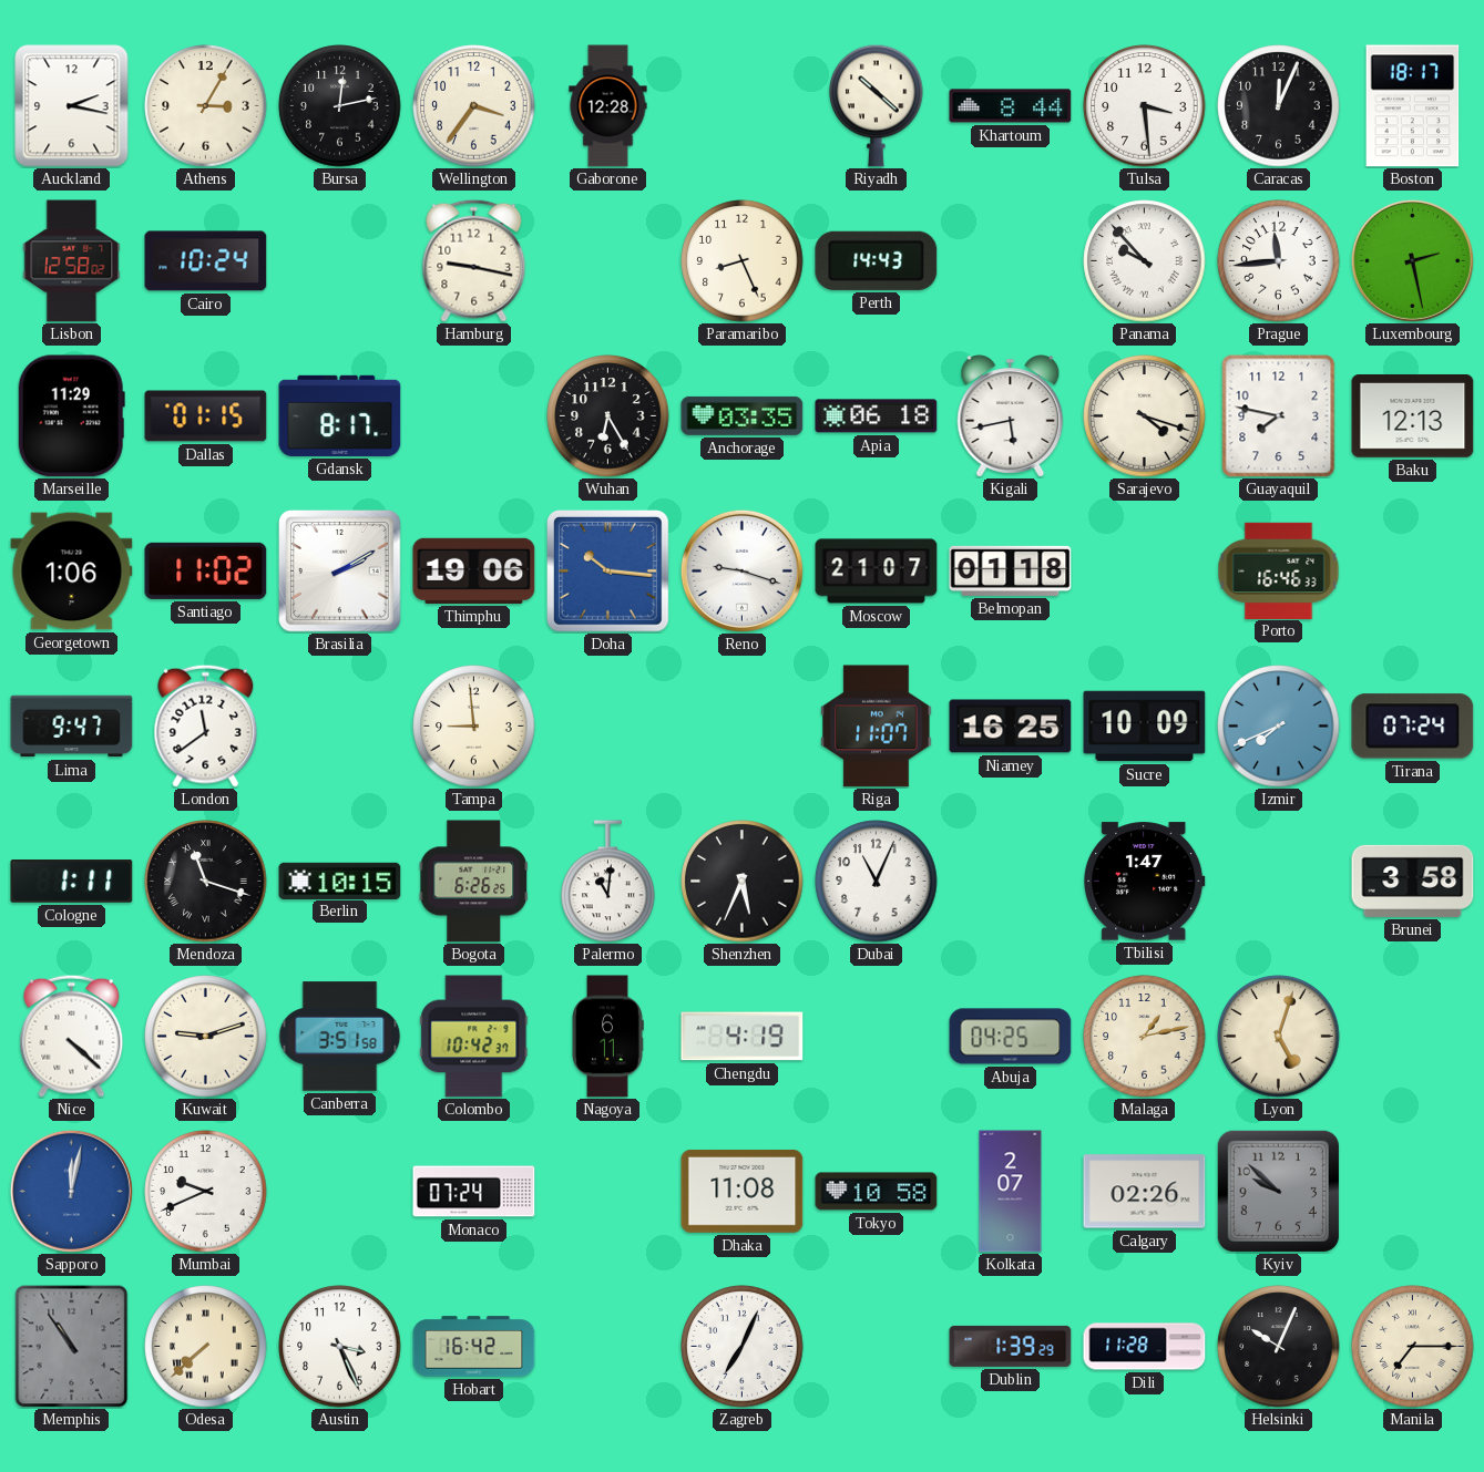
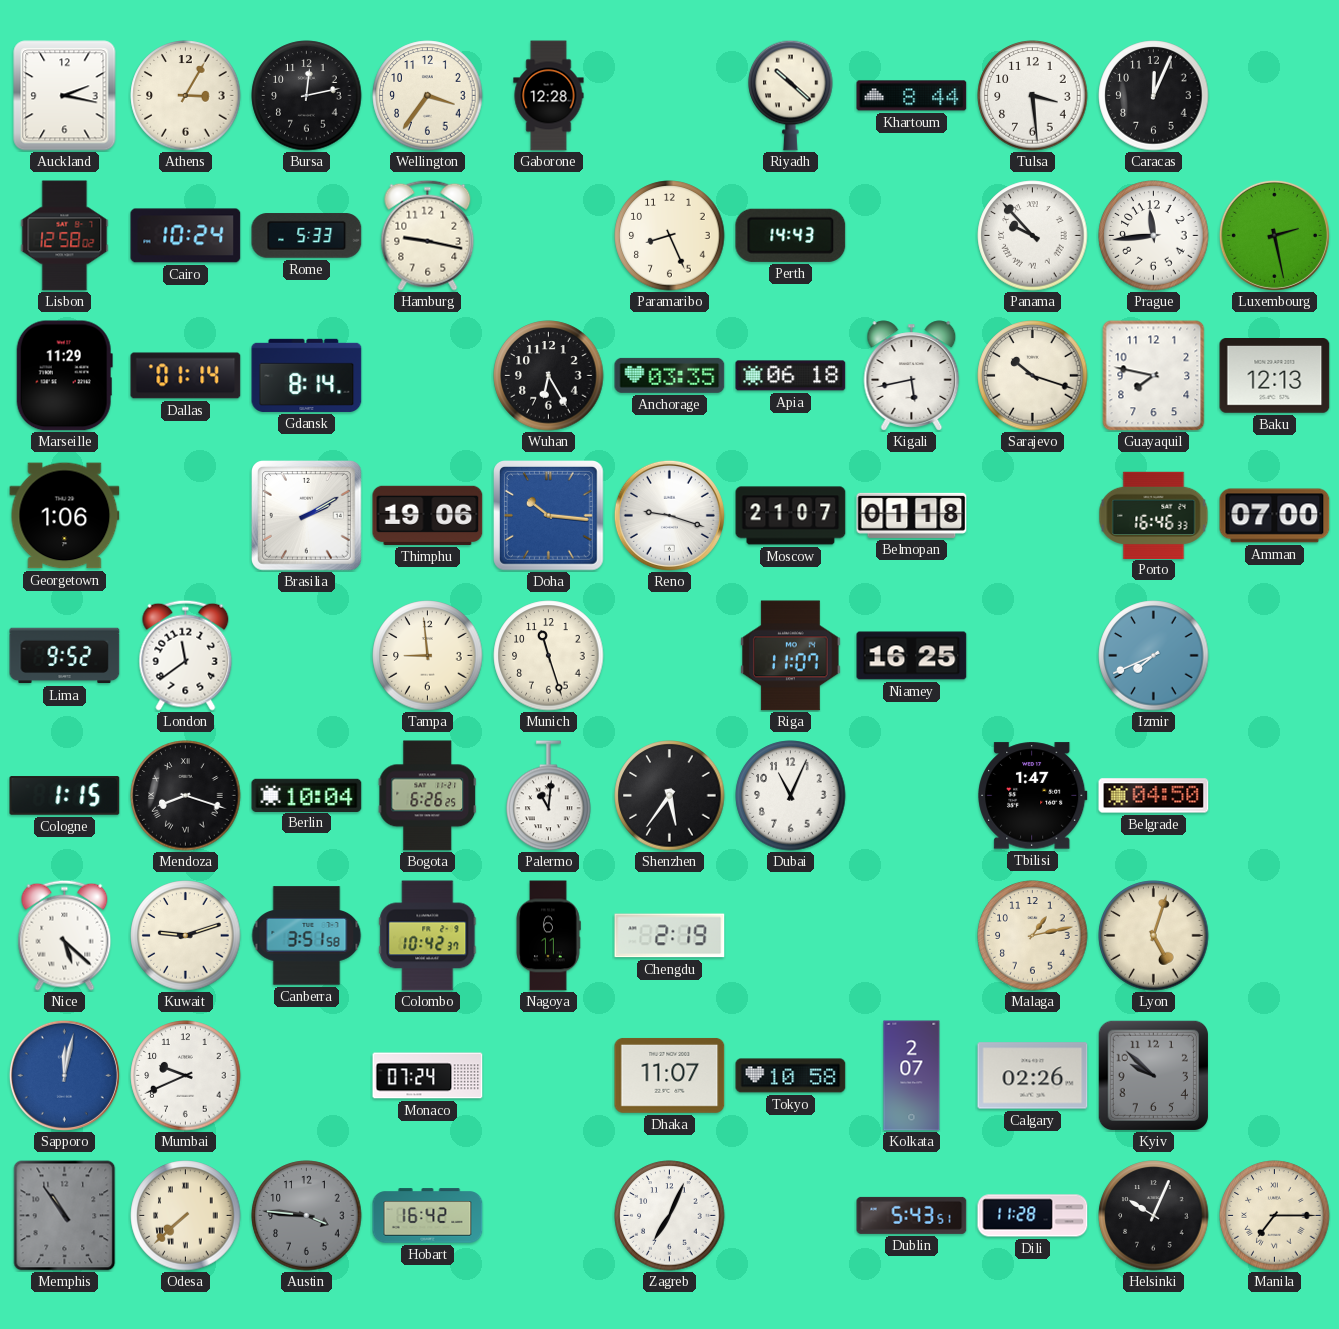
Boston: 18:17 -> none (1413, 106)
Rome: none -> 5:33 (307, 236)
Dallas: 01:15 -> 01:14 (186, 376)
Gdansk: 8:17 -> 8:14 (307, 375)
Sarajevo: 4:18 -> 10:18 (1033, 376)
Santiago: 11:02 -> none (206, 570)
Amman: none -> 07:00 (1275, 516)
Lima: 9:47 -> 9:52 (65, 656)
Munich: none -> 11:27 (549, 656)
Sucre: 10:09 -> none (1145, 727)
Tirana: 07:24 -> none (1413, 727)
Cologne: 1:11 -> 1:15 (65, 796)
Mendoza: 11:18 -> 8:18 (186, 796)
Berlin: 10:15 -> 10:04 (307, 795)
Shenzhen: 5:34 -> 5:36 (670, 796)
Belgrade: none -> 04:50 (1154, 796)
Brunei: 3:58 -> none (1413, 881)
Nice: 4:22 -> 5:22 (65, 935)
Chengdu: 4:19 -> 2:19 (670, 936)
Abuja: 04:25 -> none (1011, 1037)
Dhaka: 11:08 -> 11:07 (670, 1075)
Austin: 3:26 -> 3:46 (307, 1216)
Austin dial: white -> grey (307, 1216)
Dublin: 1:39 -> 5:43 (912, 1215)
